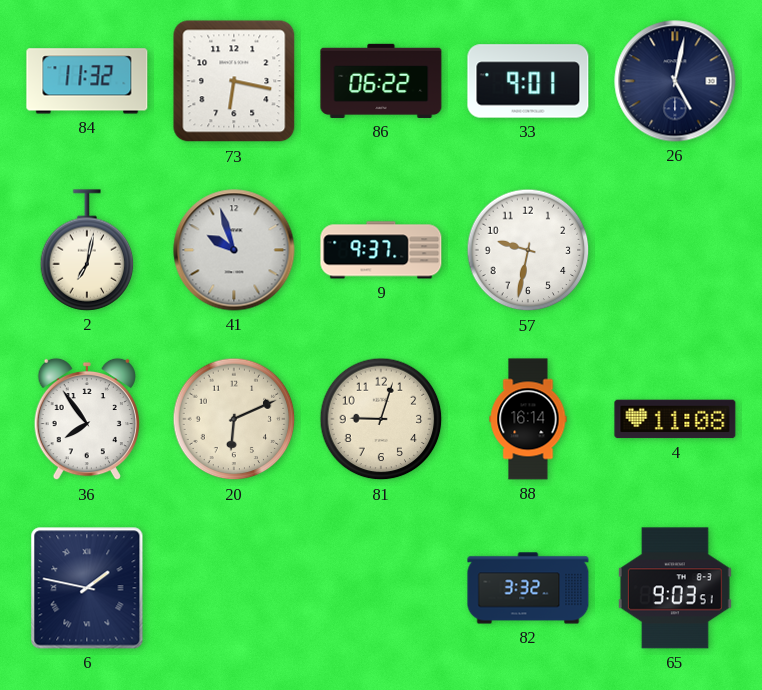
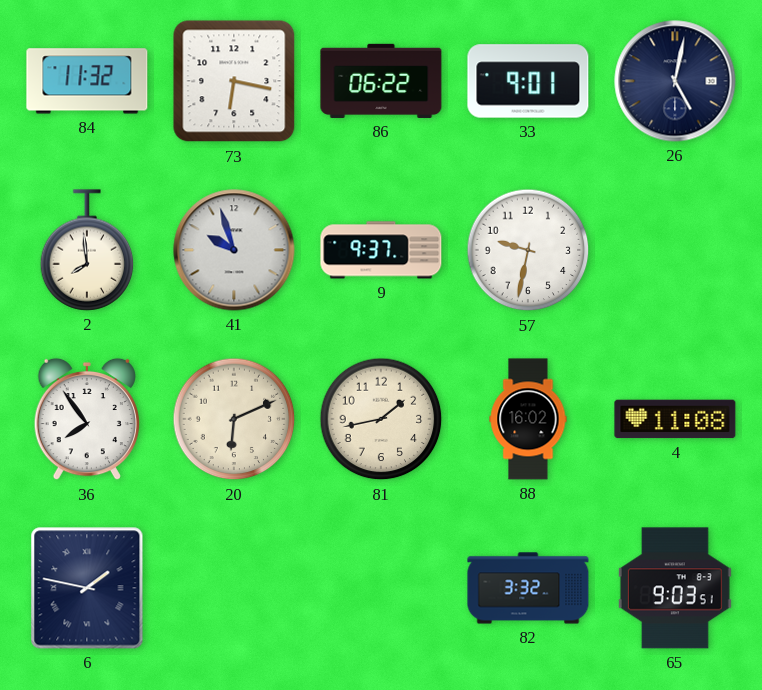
2: 7:02 -> 7:59 (87, 250)
81: 9:03 -> 1:43 (381, 419)
88: 16:14 -> 16:02 (528, 419)
